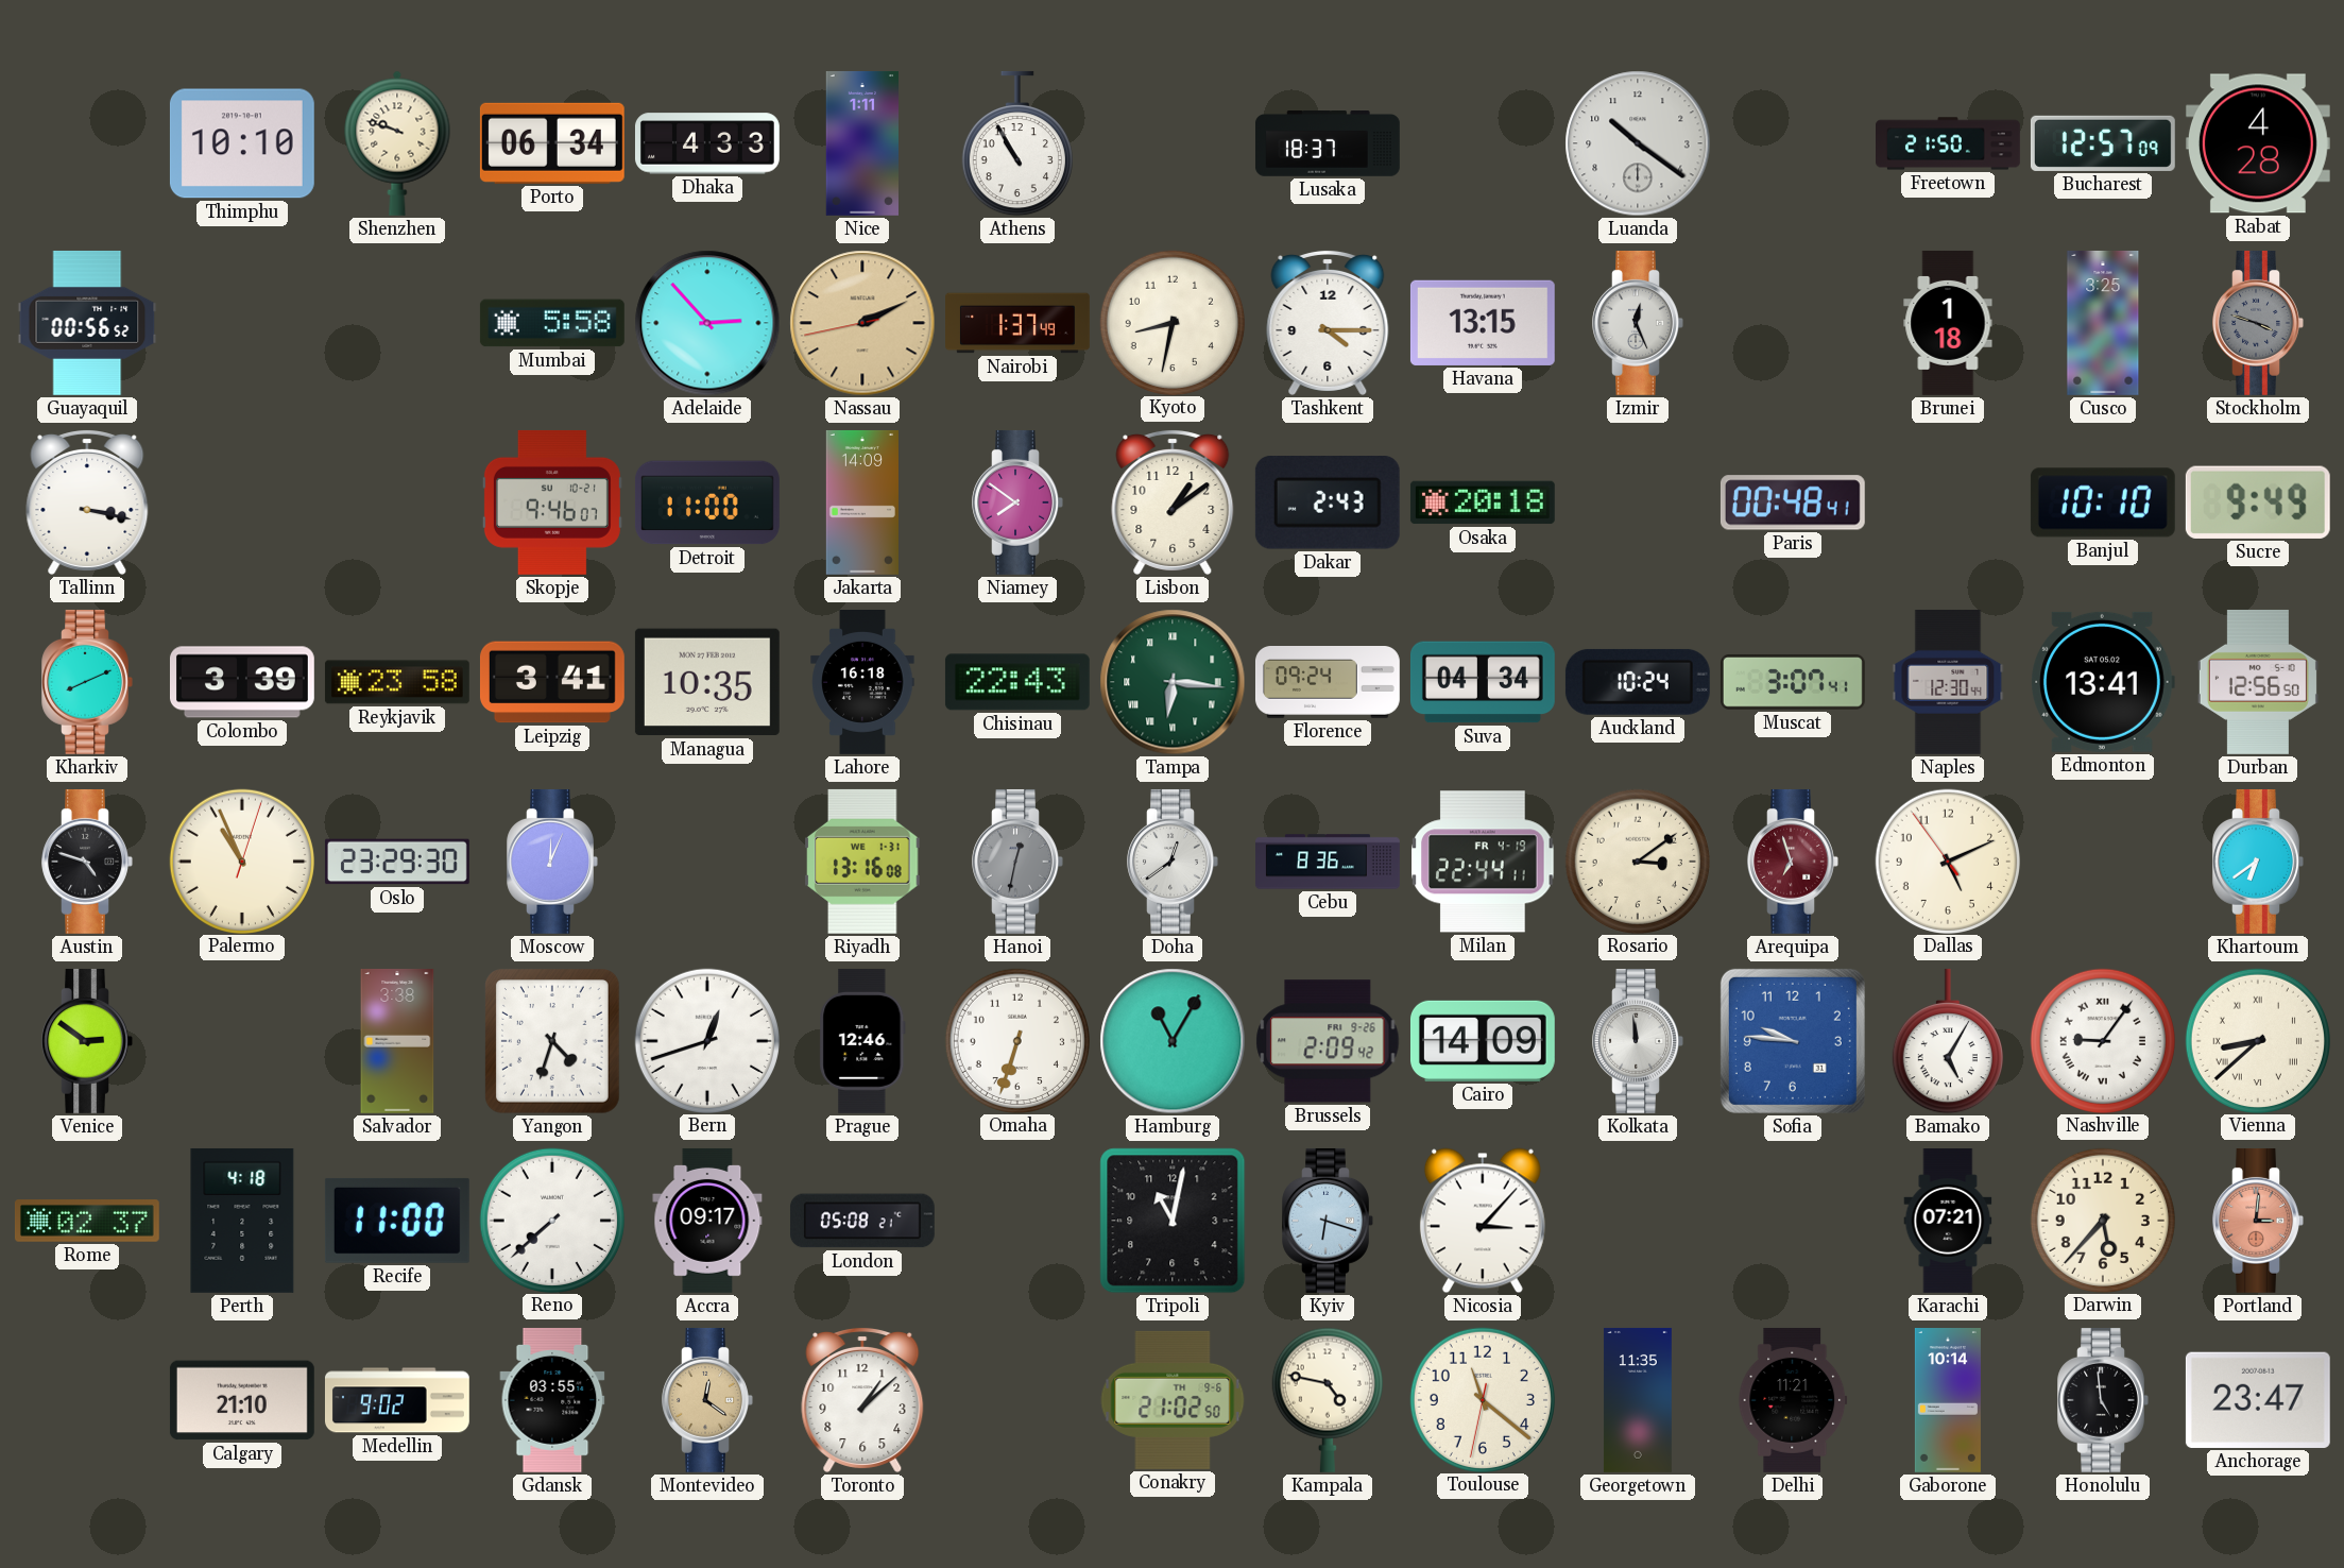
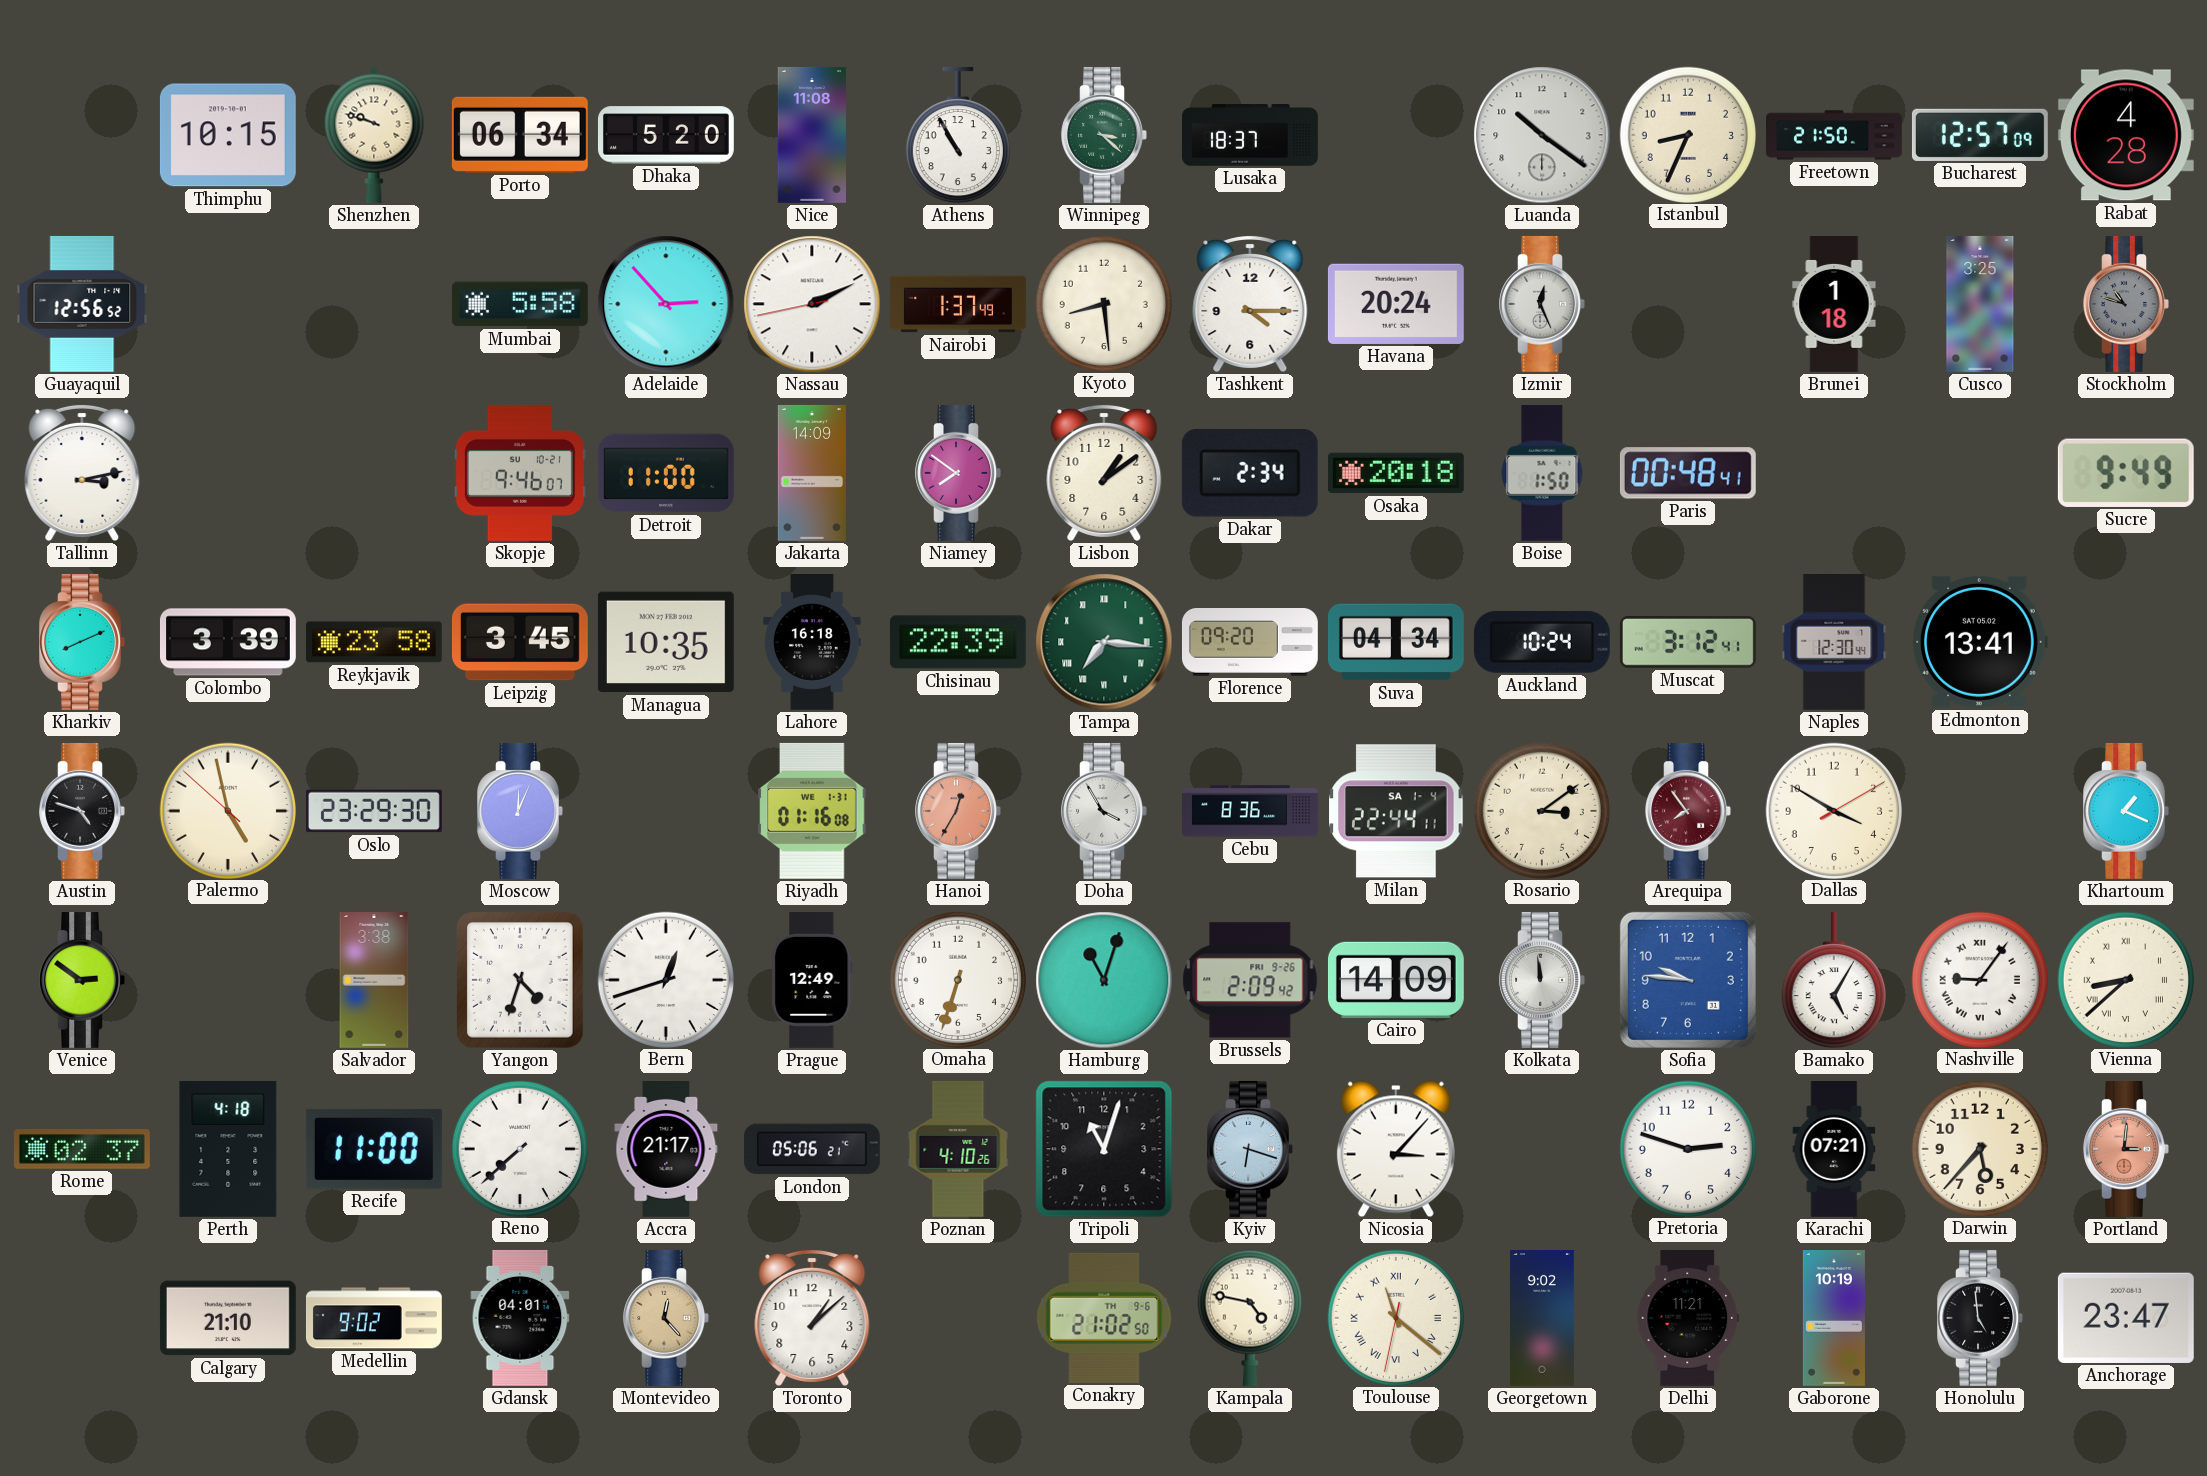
Thimphu: 10:10 -> 10:15 (228, 135)
Dhaka: 4:33 -> 5:20 (666, 135)
Nice: 1:11 -> 11:08 (812, 135)
Winnipeg: none -> 3:22 (1104, 135)
Istanbul: none -> 8:34 (1687, 134)
Guayaquil: 00:56 -> 12:56 (82, 304)
Nassau dial: champagne -> white (812, 304)
Kyoto: 8:32 -> 8:29 (1103, 303)
Havana: 13:15 -> 20:24 (1396, 304)
Stockholm: 3:48 -> 10:48 (2126, 304)
Tallinn: 3:17 -> 3:13 (82, 472)
Dakar: 2:43 -> 2:34 (1250, 474)
Boise: none -> 1:50 (1542, 473)
Banjul: 10:10 -> none (2103, 502)
Leipzig: 3:41 -> 3:45 (520, 642)
Chisinau: 22:43 -> 22:39 (958, 642)
Tampa: 6:16 -> 7:16 (1104, 642)
Florence: 09:24 -> 09:20 (1250, 643)
Muscat: 3:07 -> 3:12 (1688, 642)
Durban: 12:56 -> none (2258, 682)
Palermo: 10:56 -> 4:57 (227, 810)
Riyadh: 13:16 -> 01:16 (812, 811)
Hanoi: 12:32 -> 12:35 (958, 811)
Hanoi dial: grey -> salmon (958, 811)
Doha: 12:39 -> 3:55 (1104, 811)
Milan date: FR 4-19 -> SA 1-4 (1396, 811)
Arequipa: 6:57 -> 7:54 (1688, 811)
Dallas: 5:10 -> 3:50 (1833, 810)
Khartoum: 6:39 -> 1:19 (2126, 811)
Prague: 12:46 -> 12:49 (812, 980)
Hamburg: 11:05 -> 11:03 (1104, 980)
Accra: 09:17 -> 21:17 (666, 1149)
London: 05:08 -> 05:06 (812, 1149)
Poznan: none -> 4:10 (958, 1149)
Tripoli: 11:02 -> 11:03 (1104, 1149)
Pretoria: none -> 2:48 (1687, 1148)
Gdansk: 03:55 -> 04:01 (520, 1318)
Montevideo: 12:21 -> 12:23 (666, 1318)
Toulouse numerals: Arabic -> Roman (1395, 1317)
Georgetown: 11:35 -> 9:02 (1542, 1318)
Gaborone: 10:14 -> 10:19 (1834, 1319)
